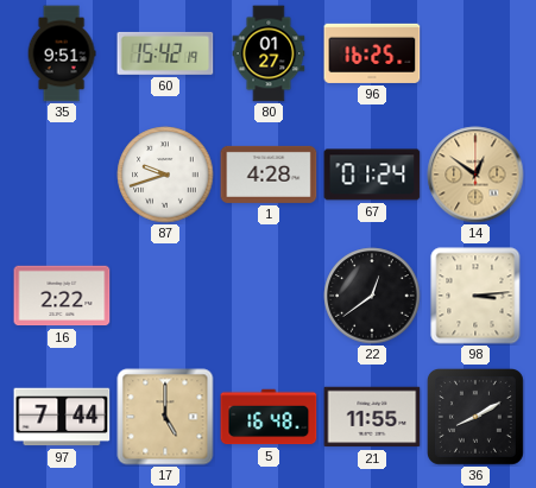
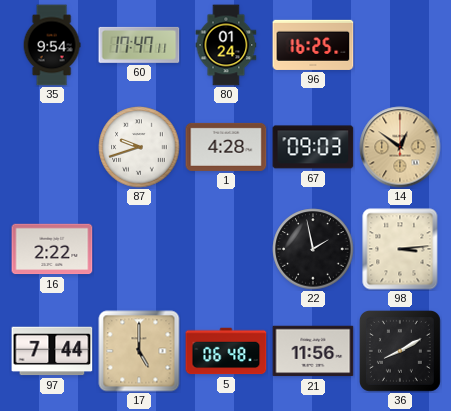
35: 9:51 -> 9:54 (52, 45)
60: 15:42 -> 17:47 (139, 45)
80: 01:27 -> 01:24 (226, 45)
67: 01:24 -> 09:03 (313, 147)
22: 12:39 -> 1:58 (313, 249)
5: 16:48 -> 06:48 (226, 351)
21: 11:55 -> 11:56 (313, 351)
